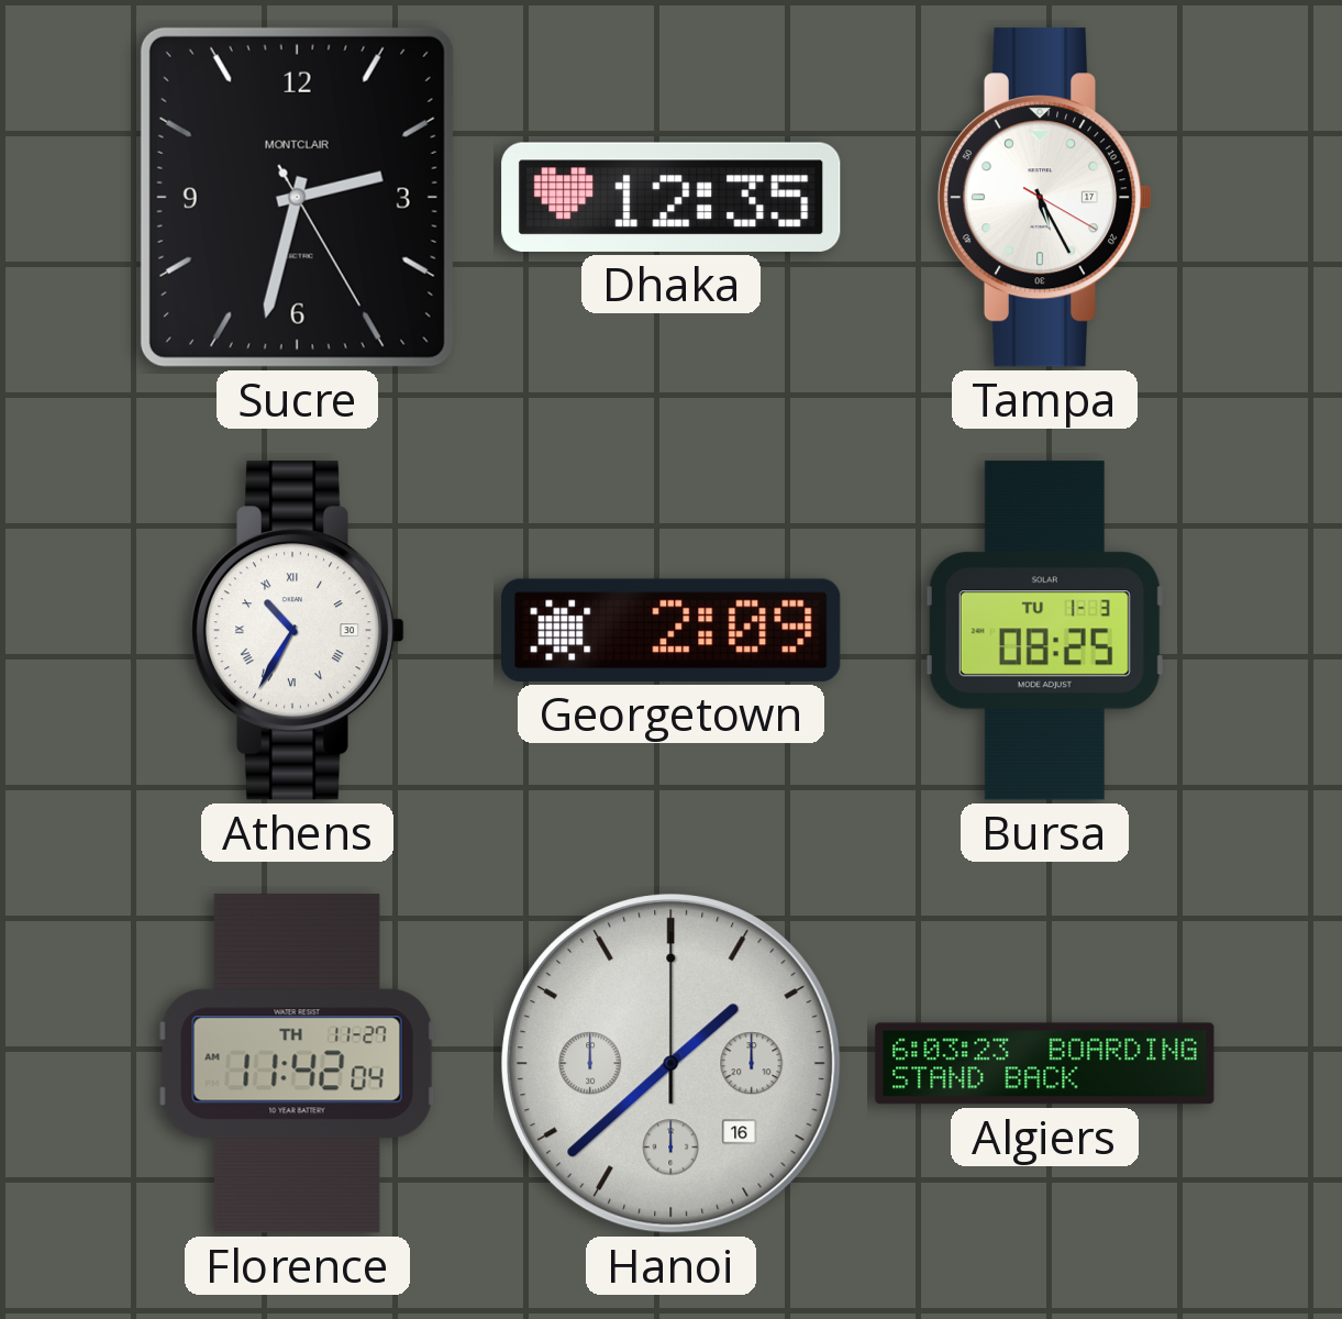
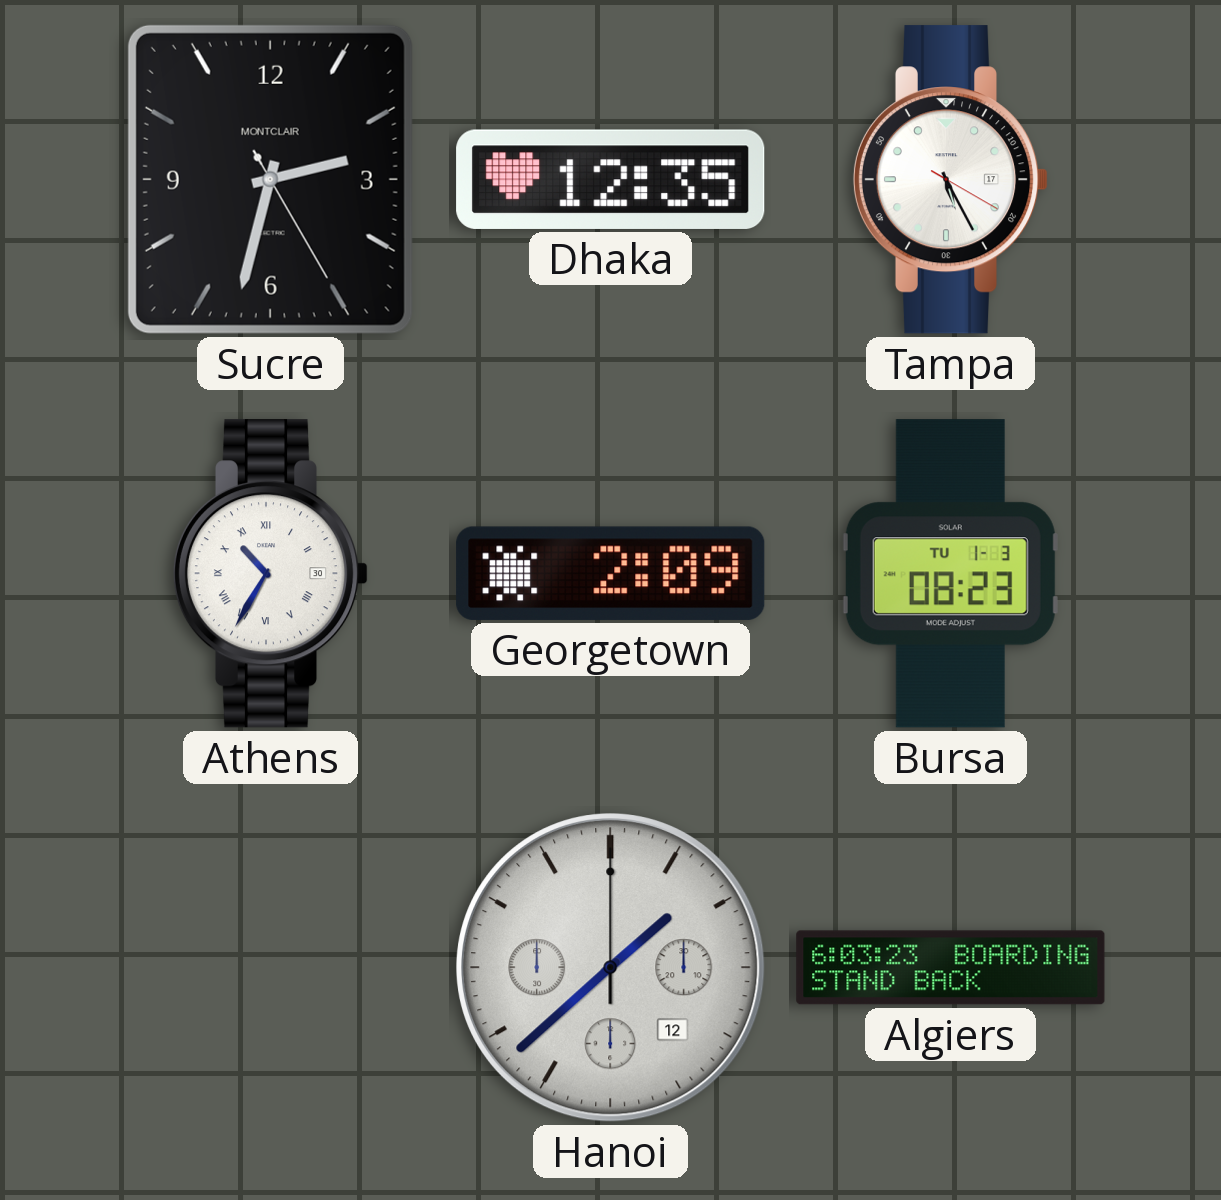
Bursa: 08:25 -> 08:23 (950, 574)
Florence: 11:42 -> none (298, 1064)
Hanoi date: 16 -> 12 (611, 968)
